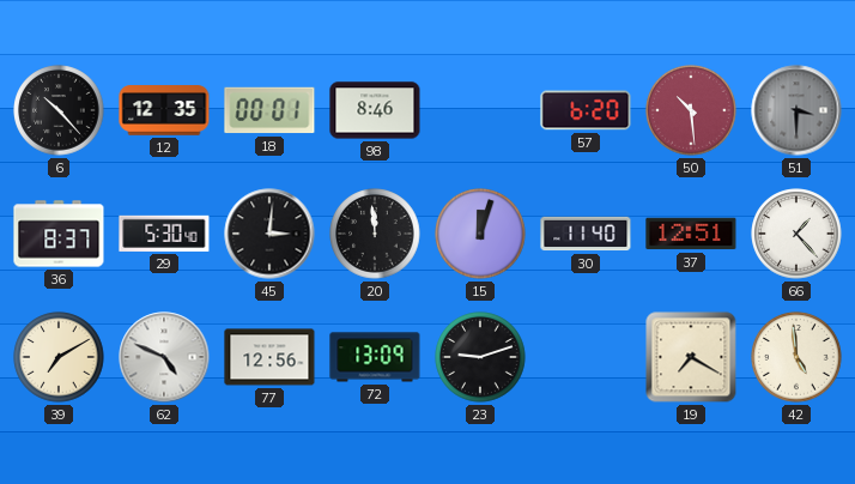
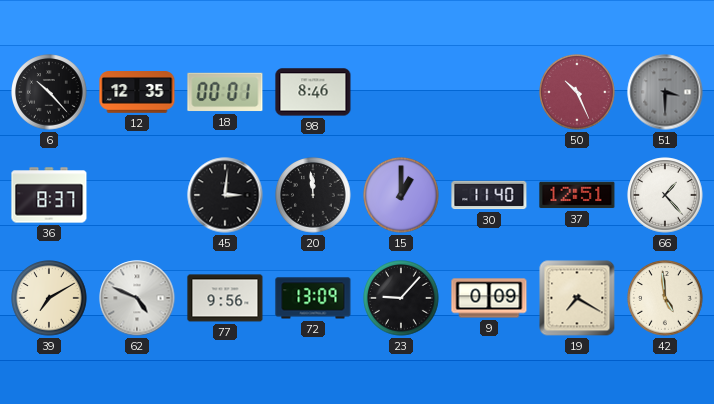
57: 6:20 -> none (586, 110)
50: 10:29 -> 10:26 (577, 92)
29: 5:30 -> none (164, 234)
15: 12:03 -> 1:00 (401, 195)
77: 12:56 -> 9:56 (225, 298)
23: 9:12 -> 9:07 (401, 298)
9: none -> 0:09 (489, 298)
